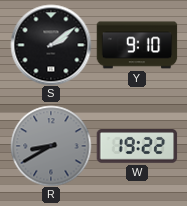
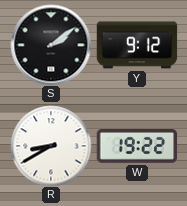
Y: 9:10 -> 9:12 (137, 45)
R dial: grey -> white (51, 146)
